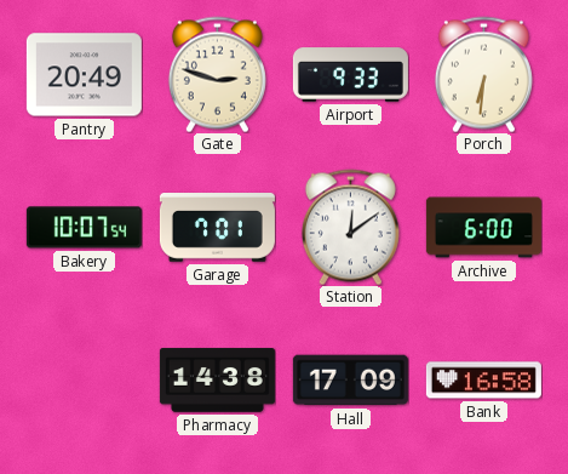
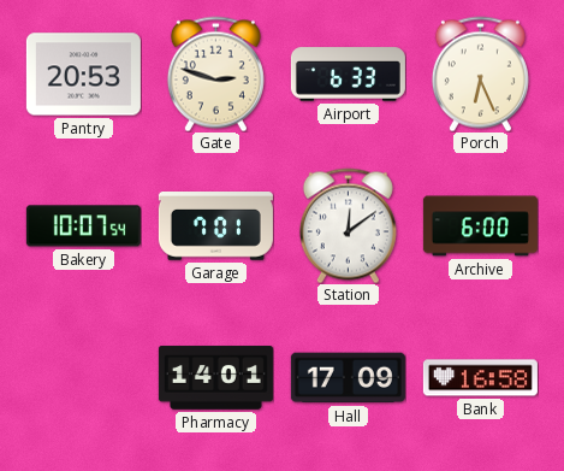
Pantry: 20:49 -> 20:53 (83, 75)
Airport: 9:33 -> 6:33 (348, 75)
Porch: 6:31 -> 6:26 (480, 73)
Pharmacy: 14:38 -> 14:01 (215, 378)
